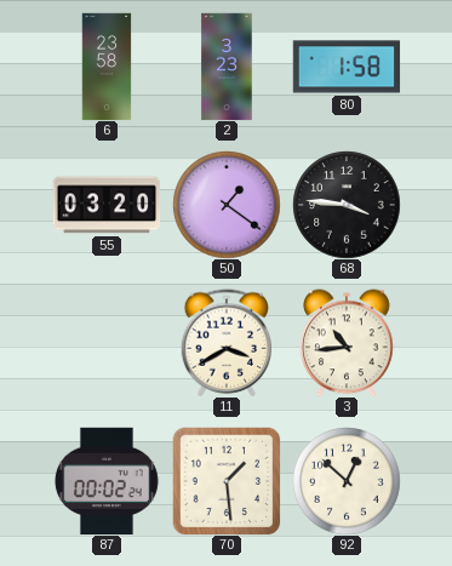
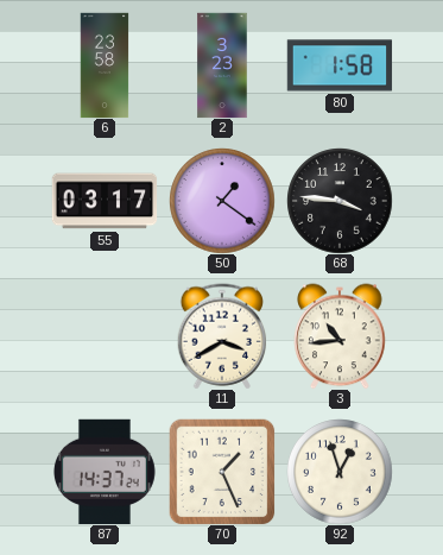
55: 03:20 -> 03:17 (105, 201)
87: 00:02 -> 14:37 (105, 472)
70: 1:29 -> 1:26 (222, 472)
92: 12:52 -> 12:57 (340, 472)
